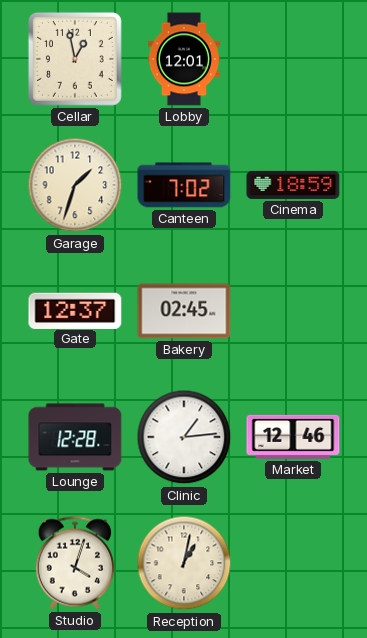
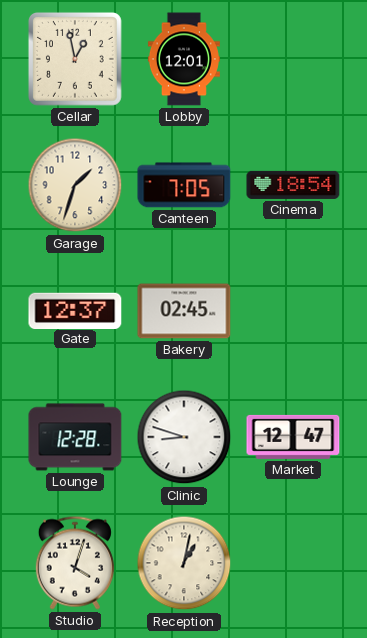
Canteen: 7:02 -> 7:05 (184, 185)
Cinema: 18:59 -> 18:54 (293, 185)
Clinic: 1:14 -> 8:48 (184, 437)
Market: 12:46 -> 12:47 (293, 437)
